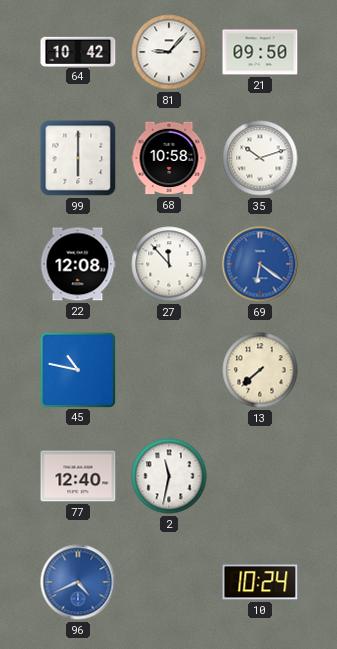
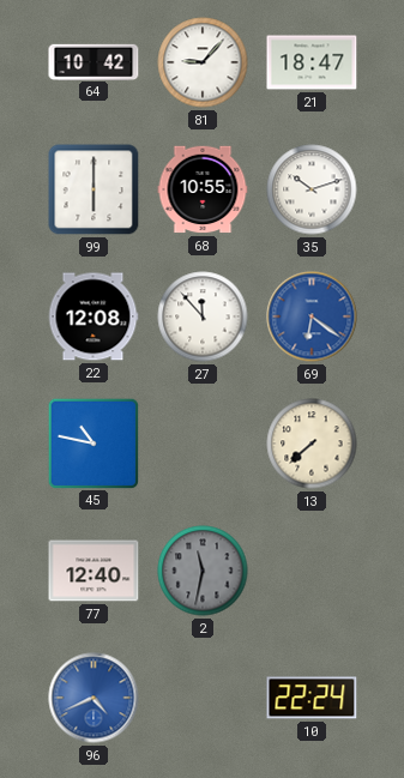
21: 09:50 -> 18:47 (312, 62)
68: 10:58 -> 10:55 (203, 189)
2 dial: white -> grey (203, 571)
10: 10:24 -> 22:24 (312, 698)
